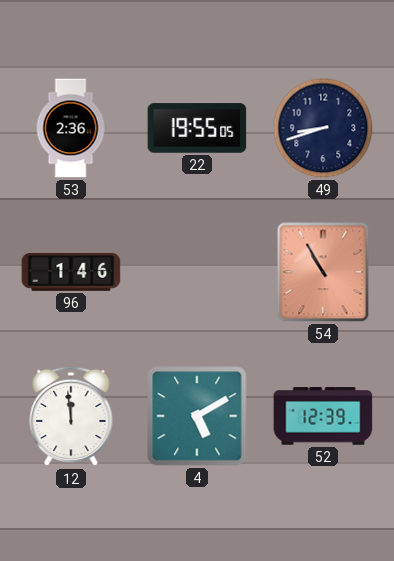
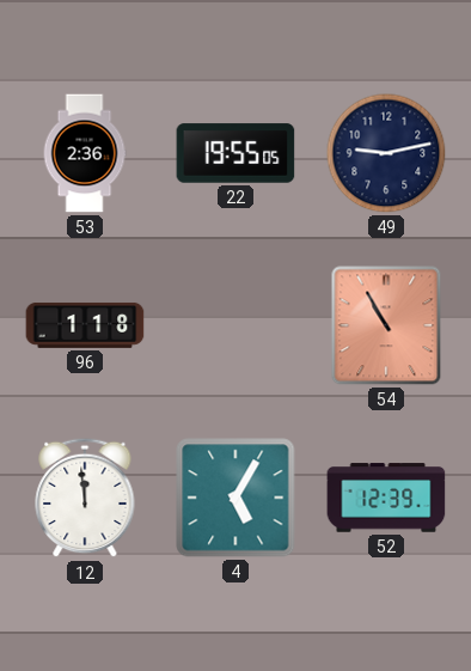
49: 8:42 -> 9:13 (386, 153)
96: 1:46 -> 1:18 (85, 325)
4: 5:10 -> 5:05 (235, 498)
